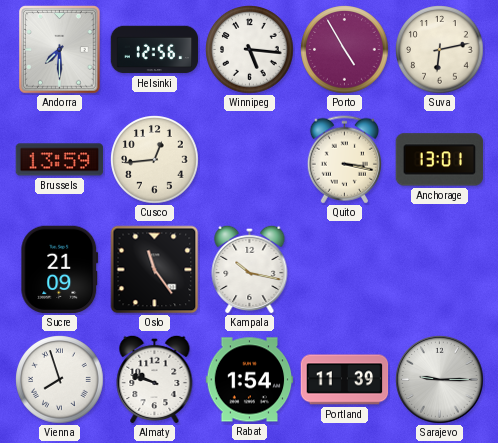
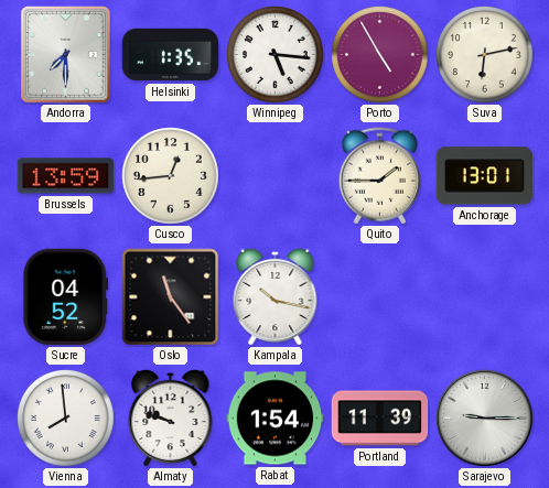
Helsinki: 12:56 -> 1:35 (171, 55)
Quito: 3:17 -> 1:45 (379, 176)
Sucre: 21:09 -> 04:52 (66, 297)
Vienna: 7:57 -> 7:59 (66, 419)
